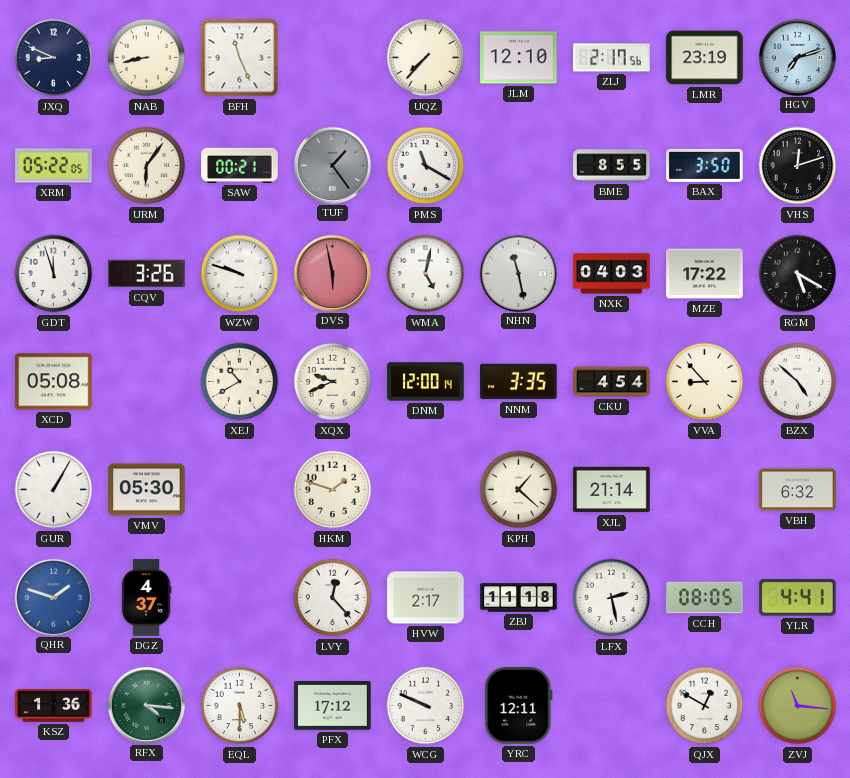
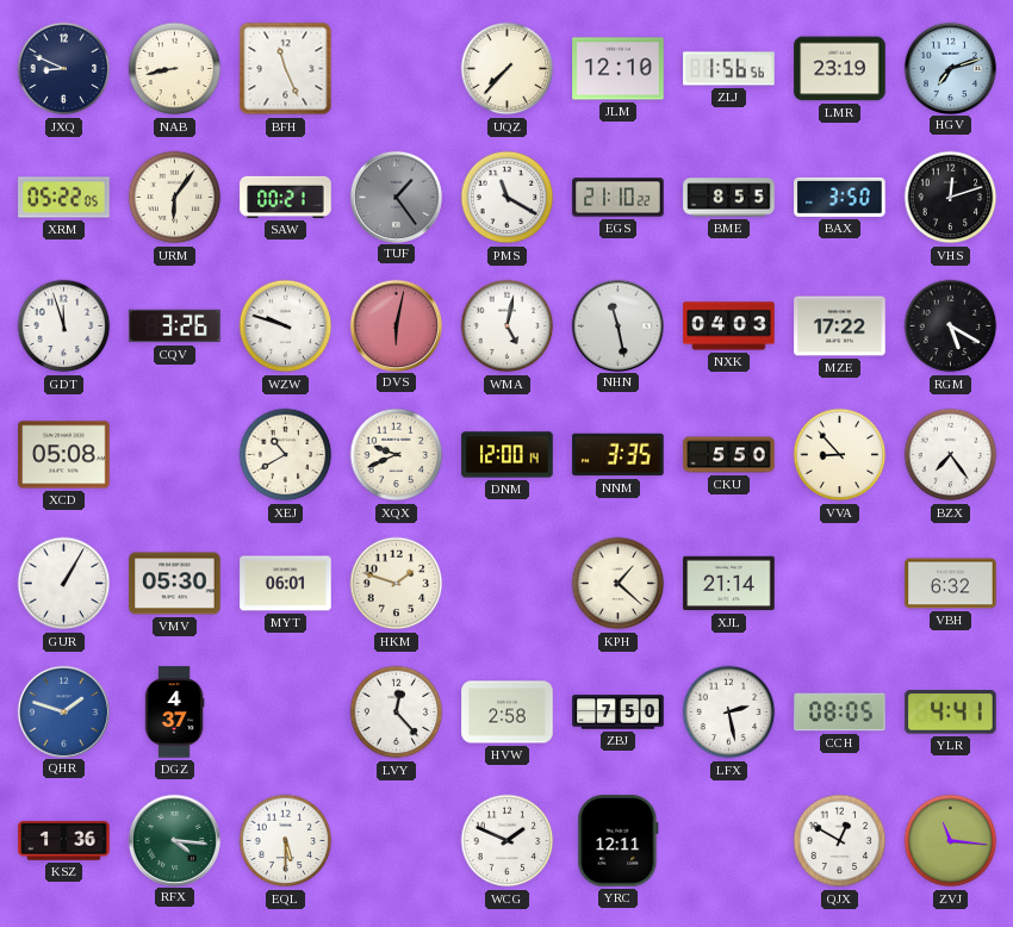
ZLJ: 2:17 -> 1:56 (729, 69)
EGS: none -> 21:10 (619, 198)
DVS: 5:58 -> 6:02 (396, 325)
CKU: 4:54 -> 5:50 (729, 455)
BZX: 4:52 -> 7:24 (951, 455)
MYT: none -> 06:01 (286, 584)
HVW: 2:17 -> 2:58 (508, 713)
ZBJ: 11:18 -> 7:50 (619, 713)
PFX: 17:12 -> none (333, 706)
WCG: 9:49 -> 1:49 (508, 841)
